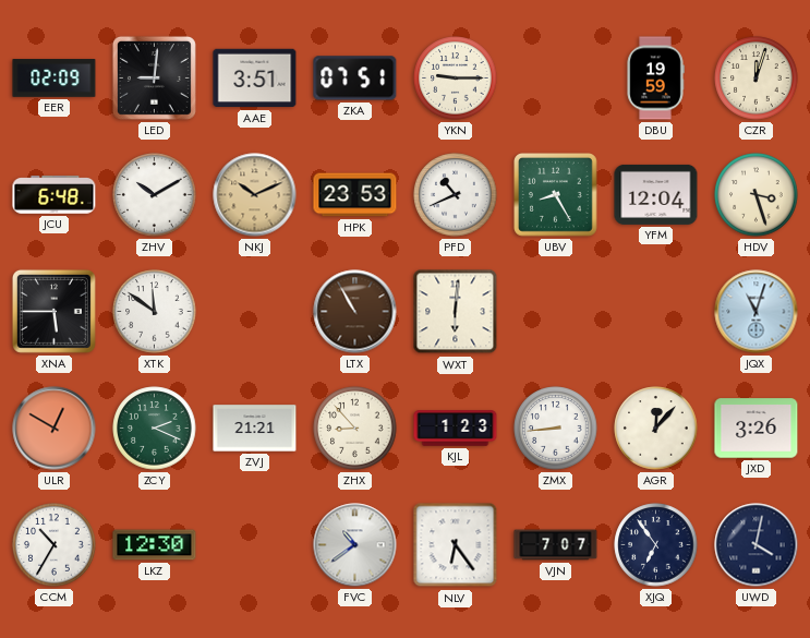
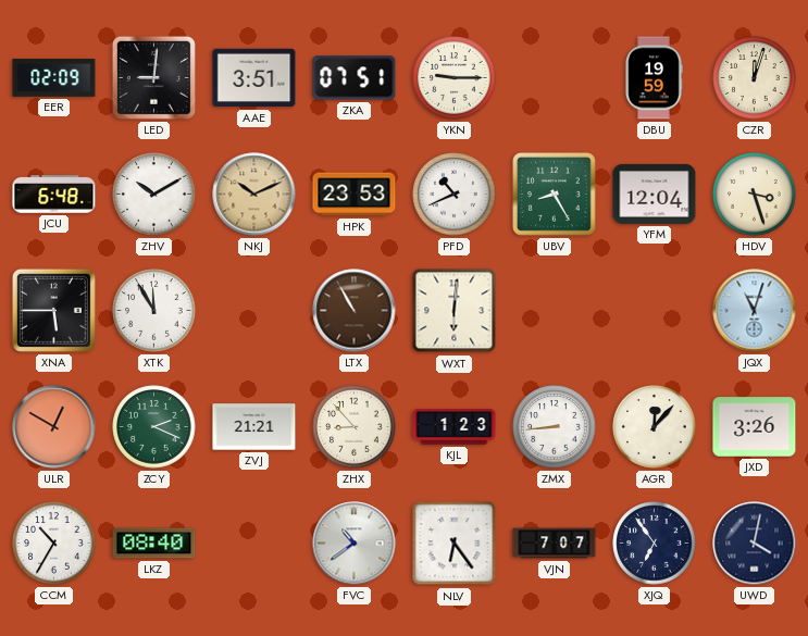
XTK: 11:51 -> 11:55 (154, 311)
LKZ: 12:30 -> 08:40 (154, 544)
